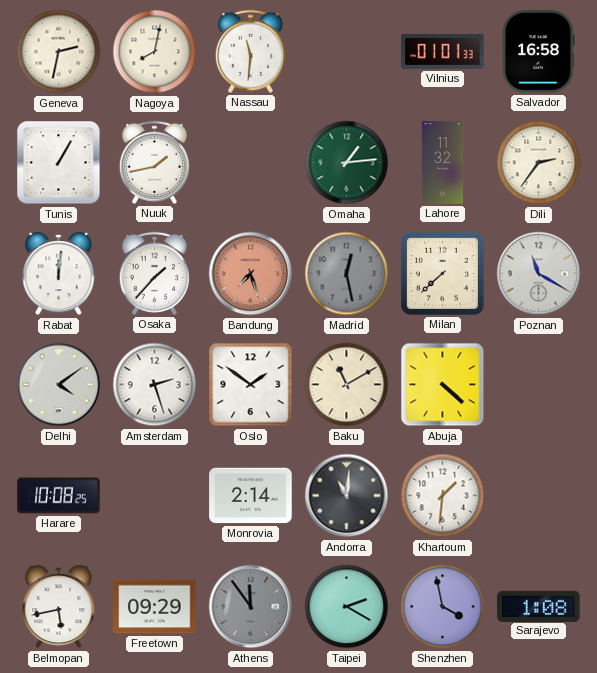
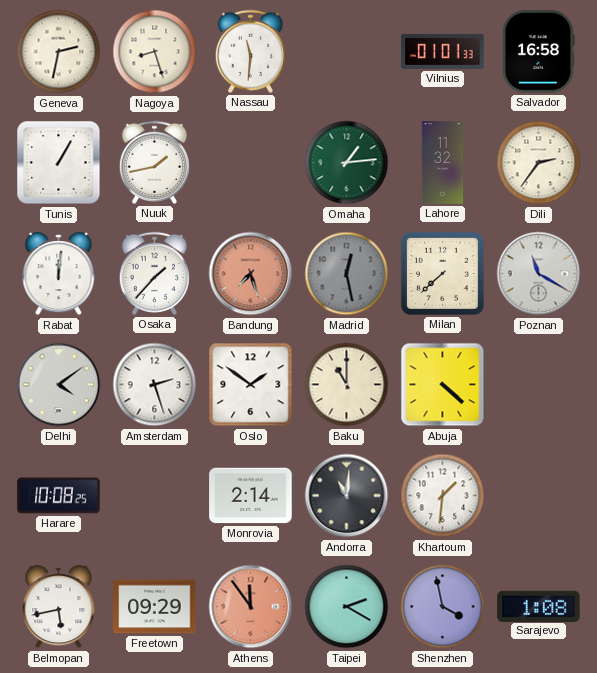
Nagoya: 8:02 -> 8:27 (155, 52)
Baku: 11:10 -> 11:00 (347, 385)
Athens dial: grey -> salmon (251, 607)
